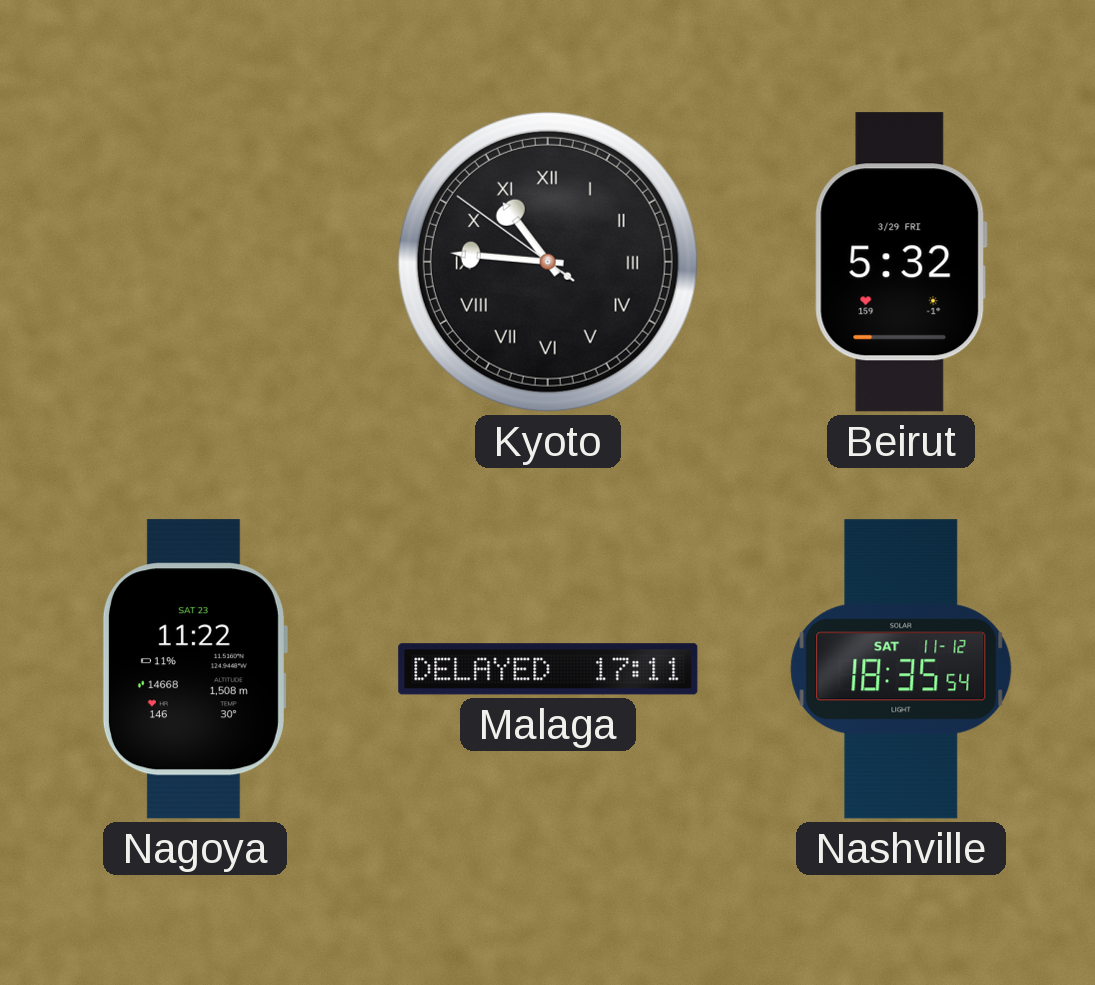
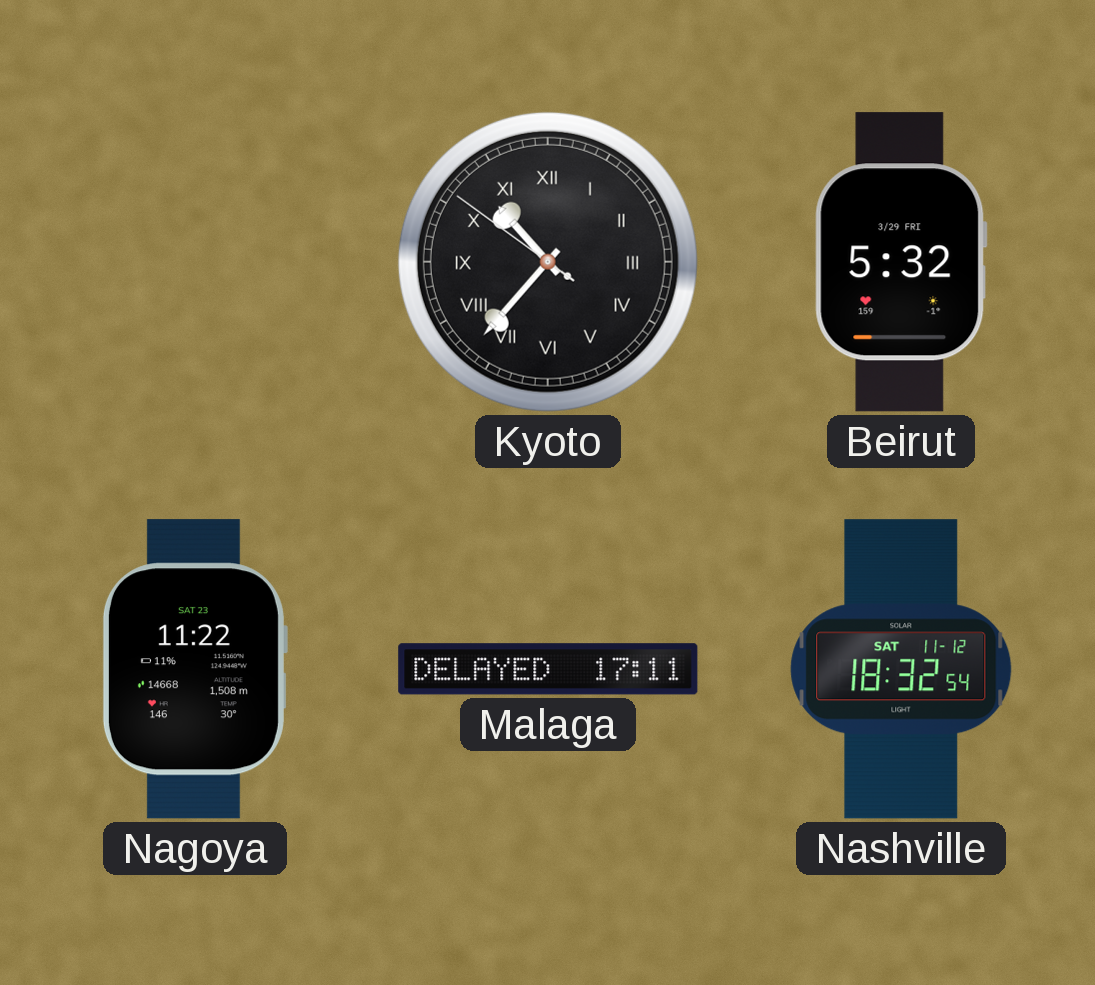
Kyoto: 10:45 -> 10:36 (548, 262)
Nashville: 18:35 -> 18:32 (901, 669)
